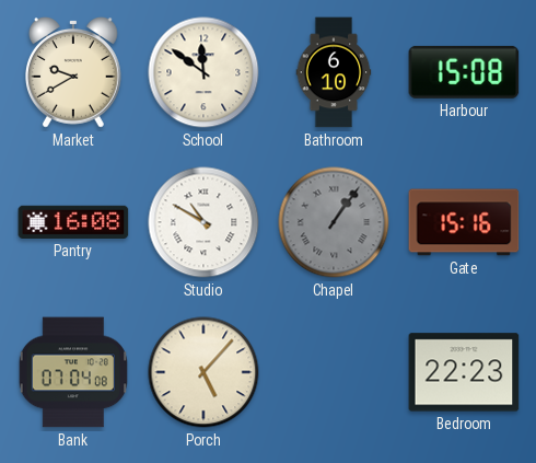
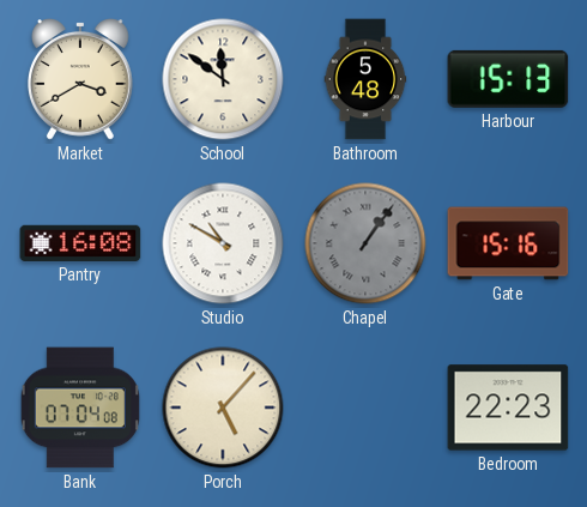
Market: 9:40 -> 3:40 (81, 80)
Bathroom: 6:10 -> 5:48 (365, 79)
Harbour: 15:08 -> 15:13 (508, 79)
